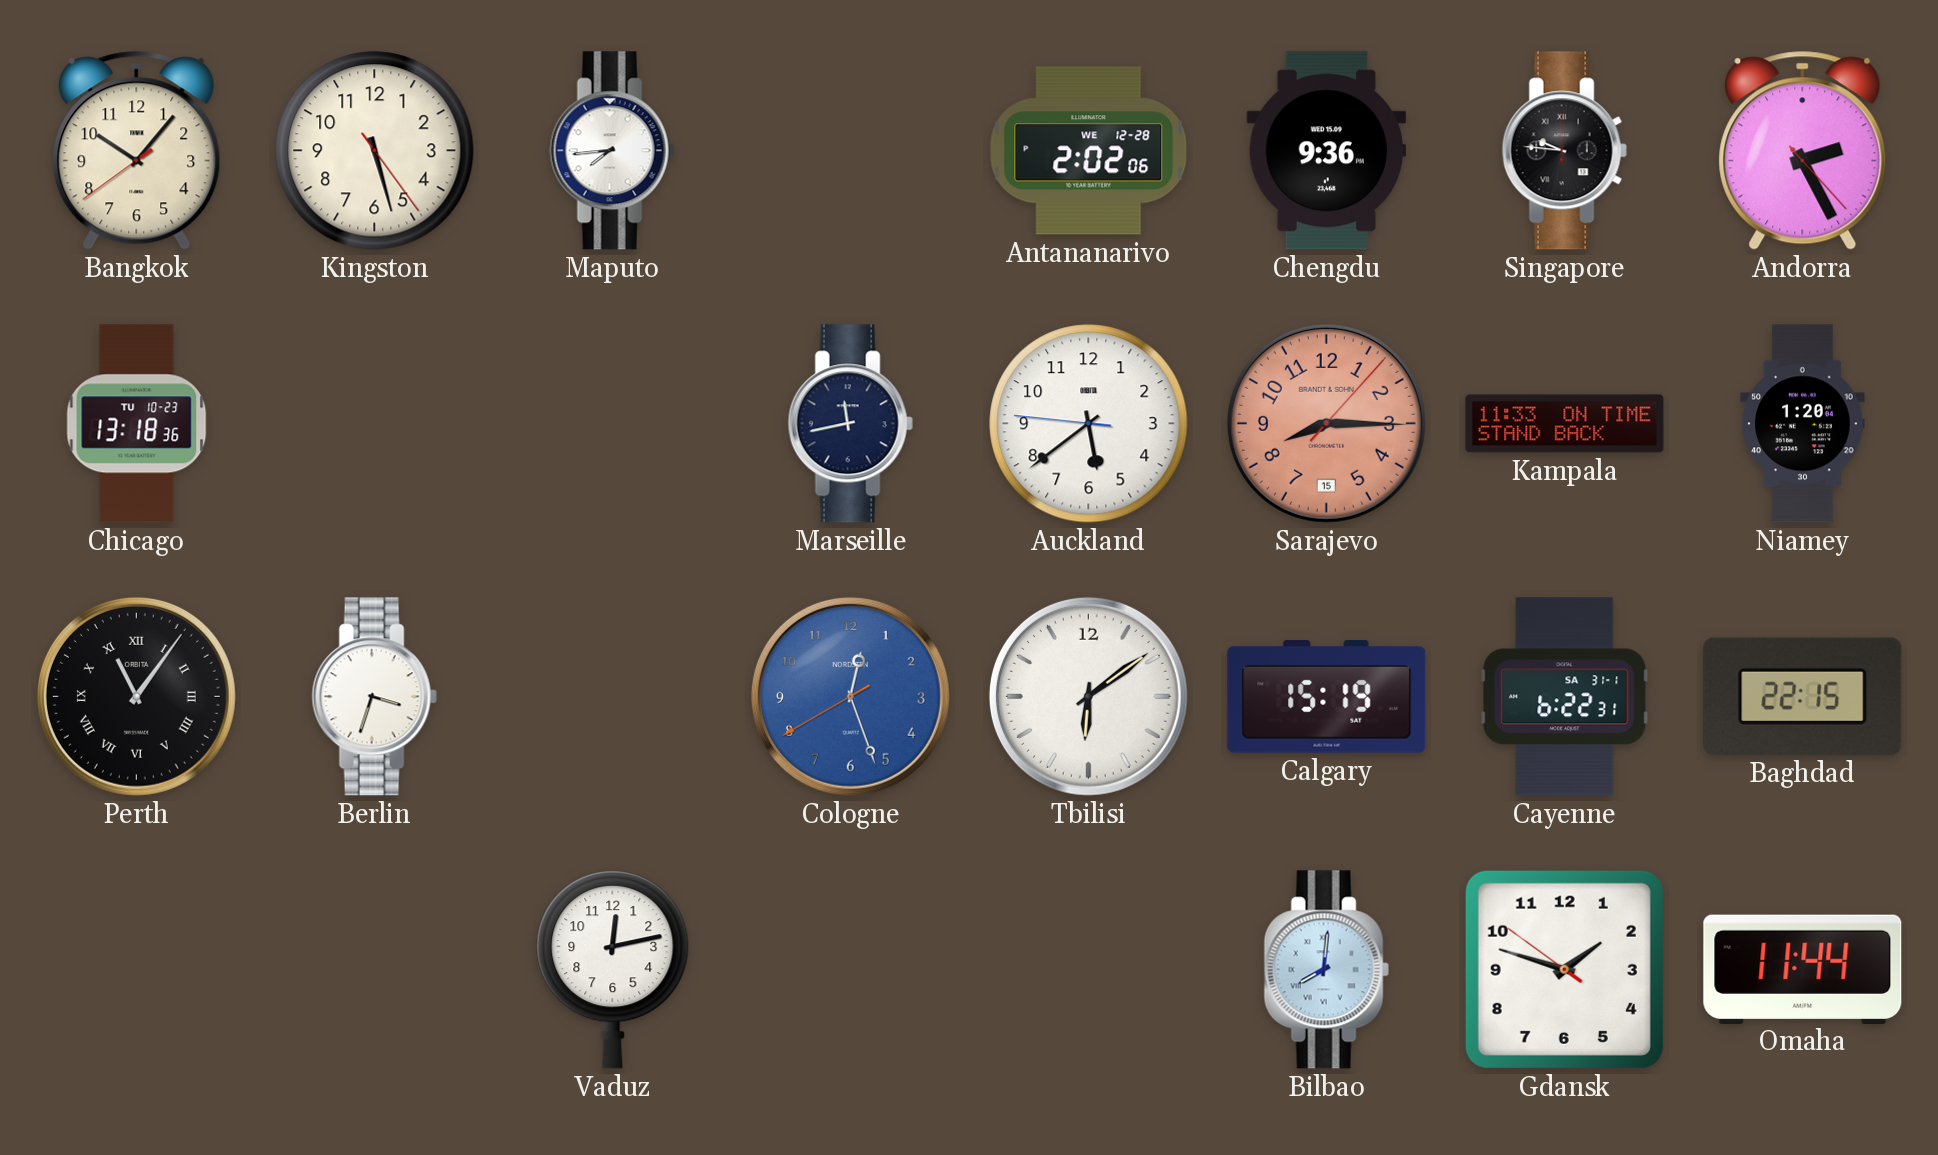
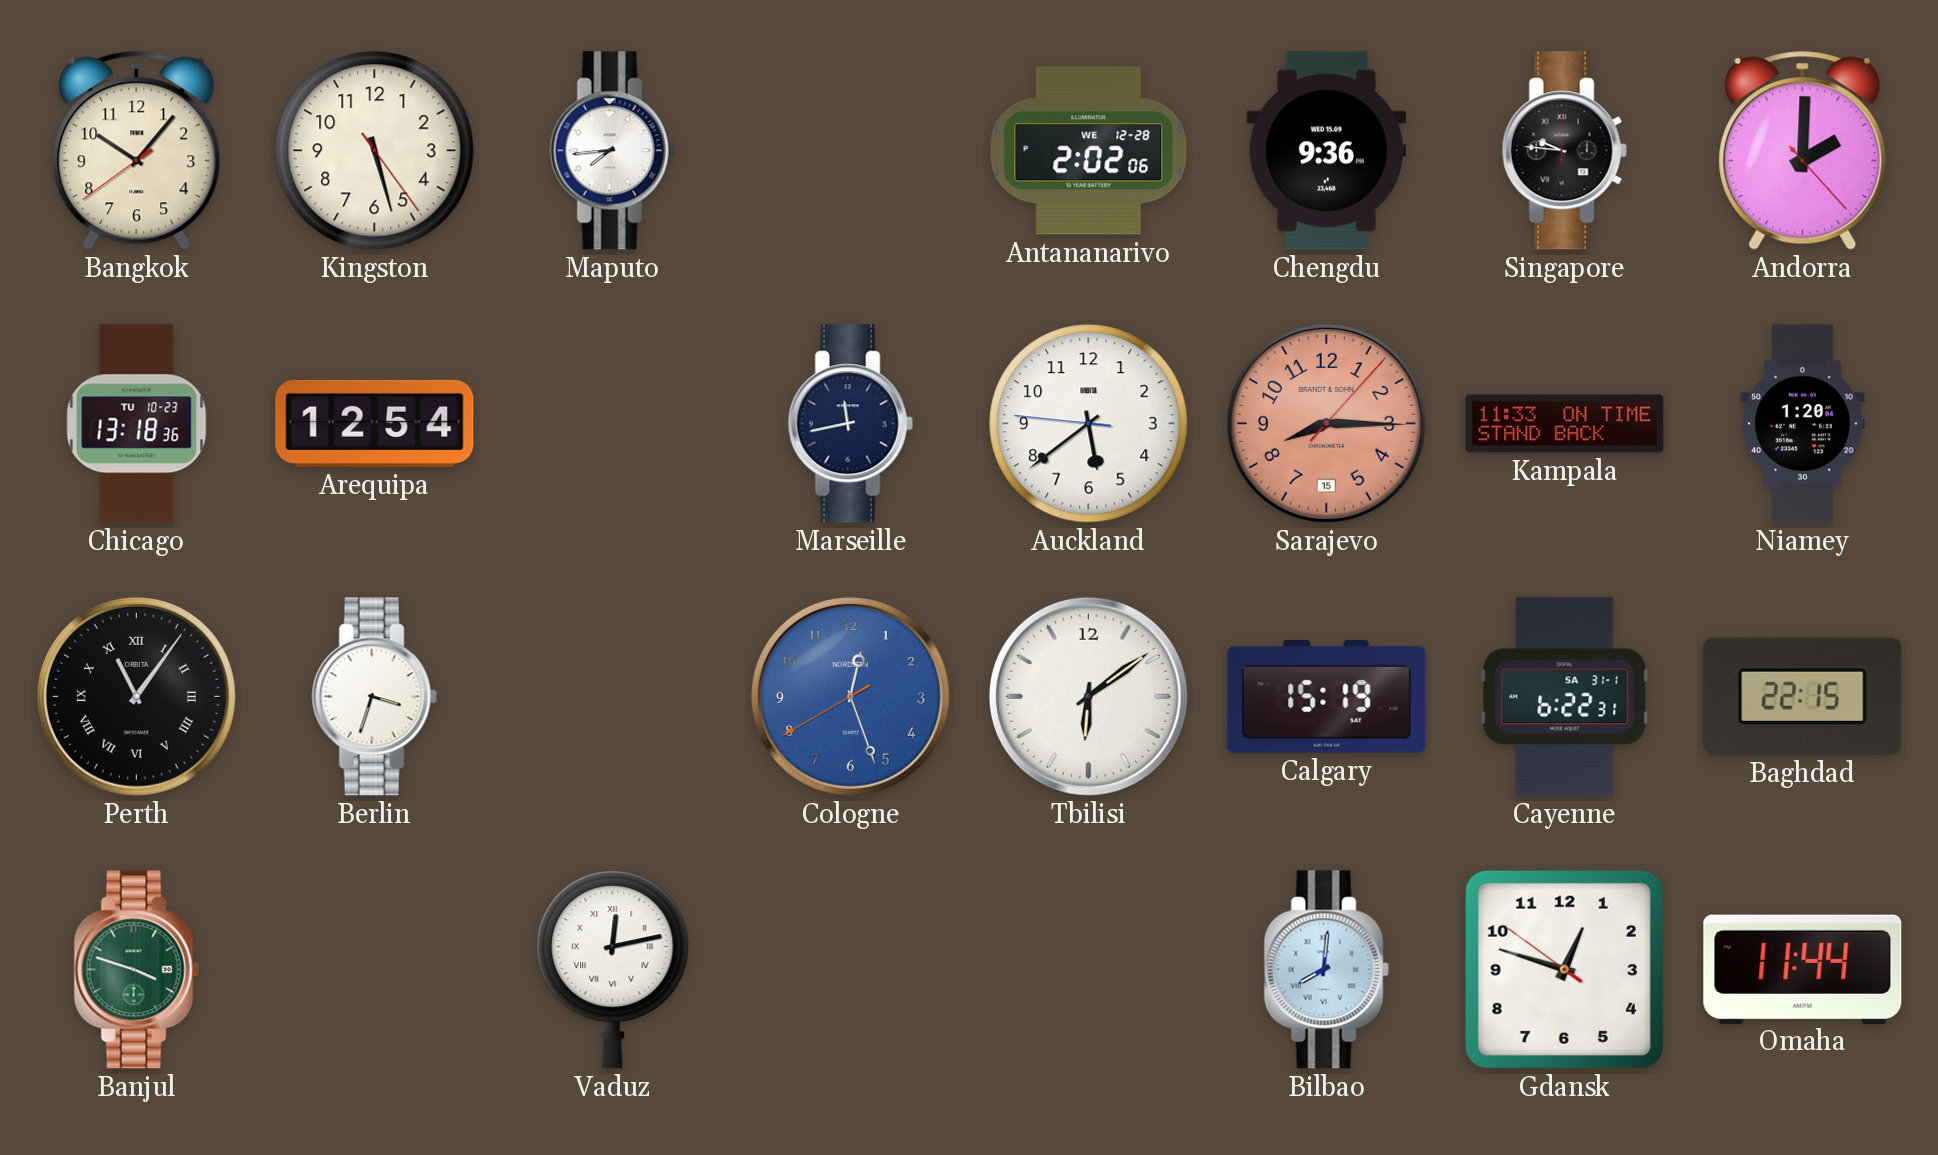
Andorra: 2:25 -> 2:00 (1803, 150)
Arequipa: none -> 12:54 (375, 423)
Banjul: none -> 3:48 (136, 970)
Vaduz numerals: Arabic -> Roman (613, 970)
Gdansk: 1:47 -> 12:47 (1564, 969)
